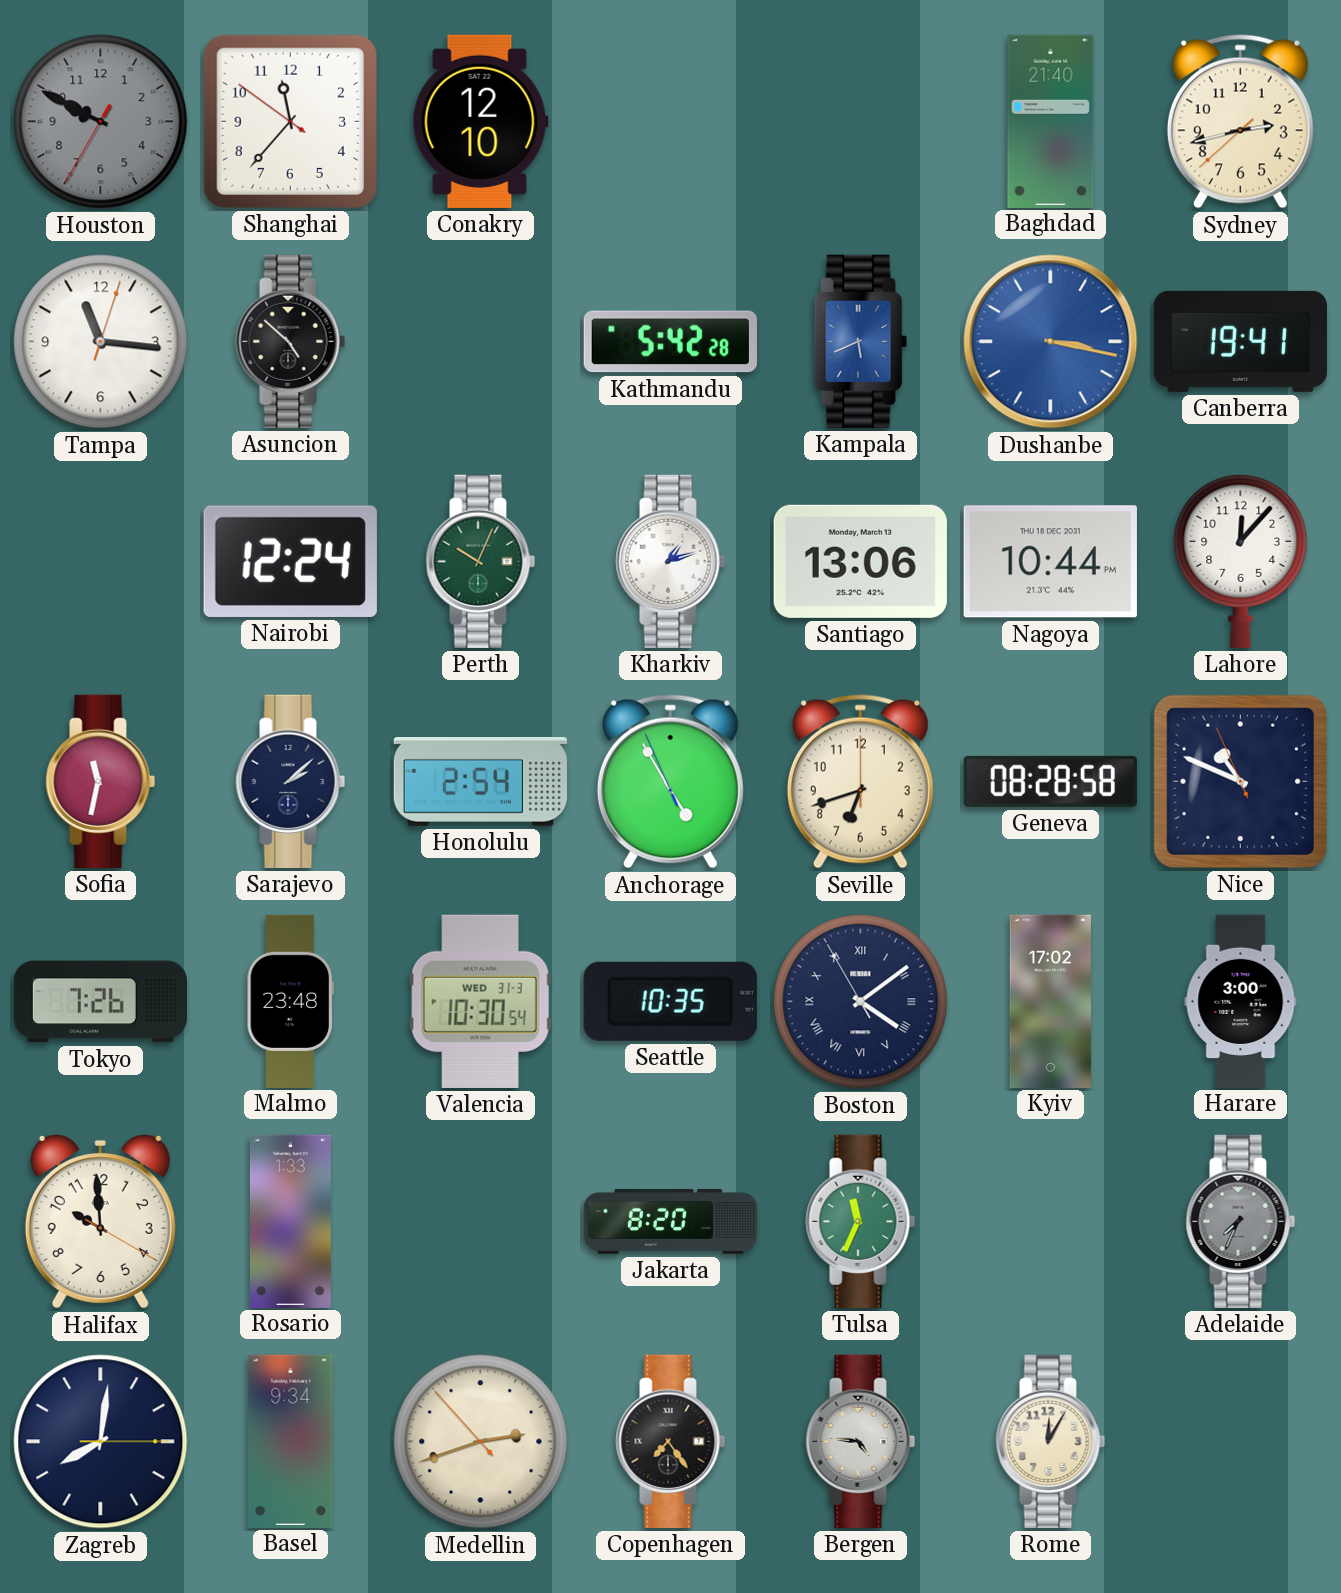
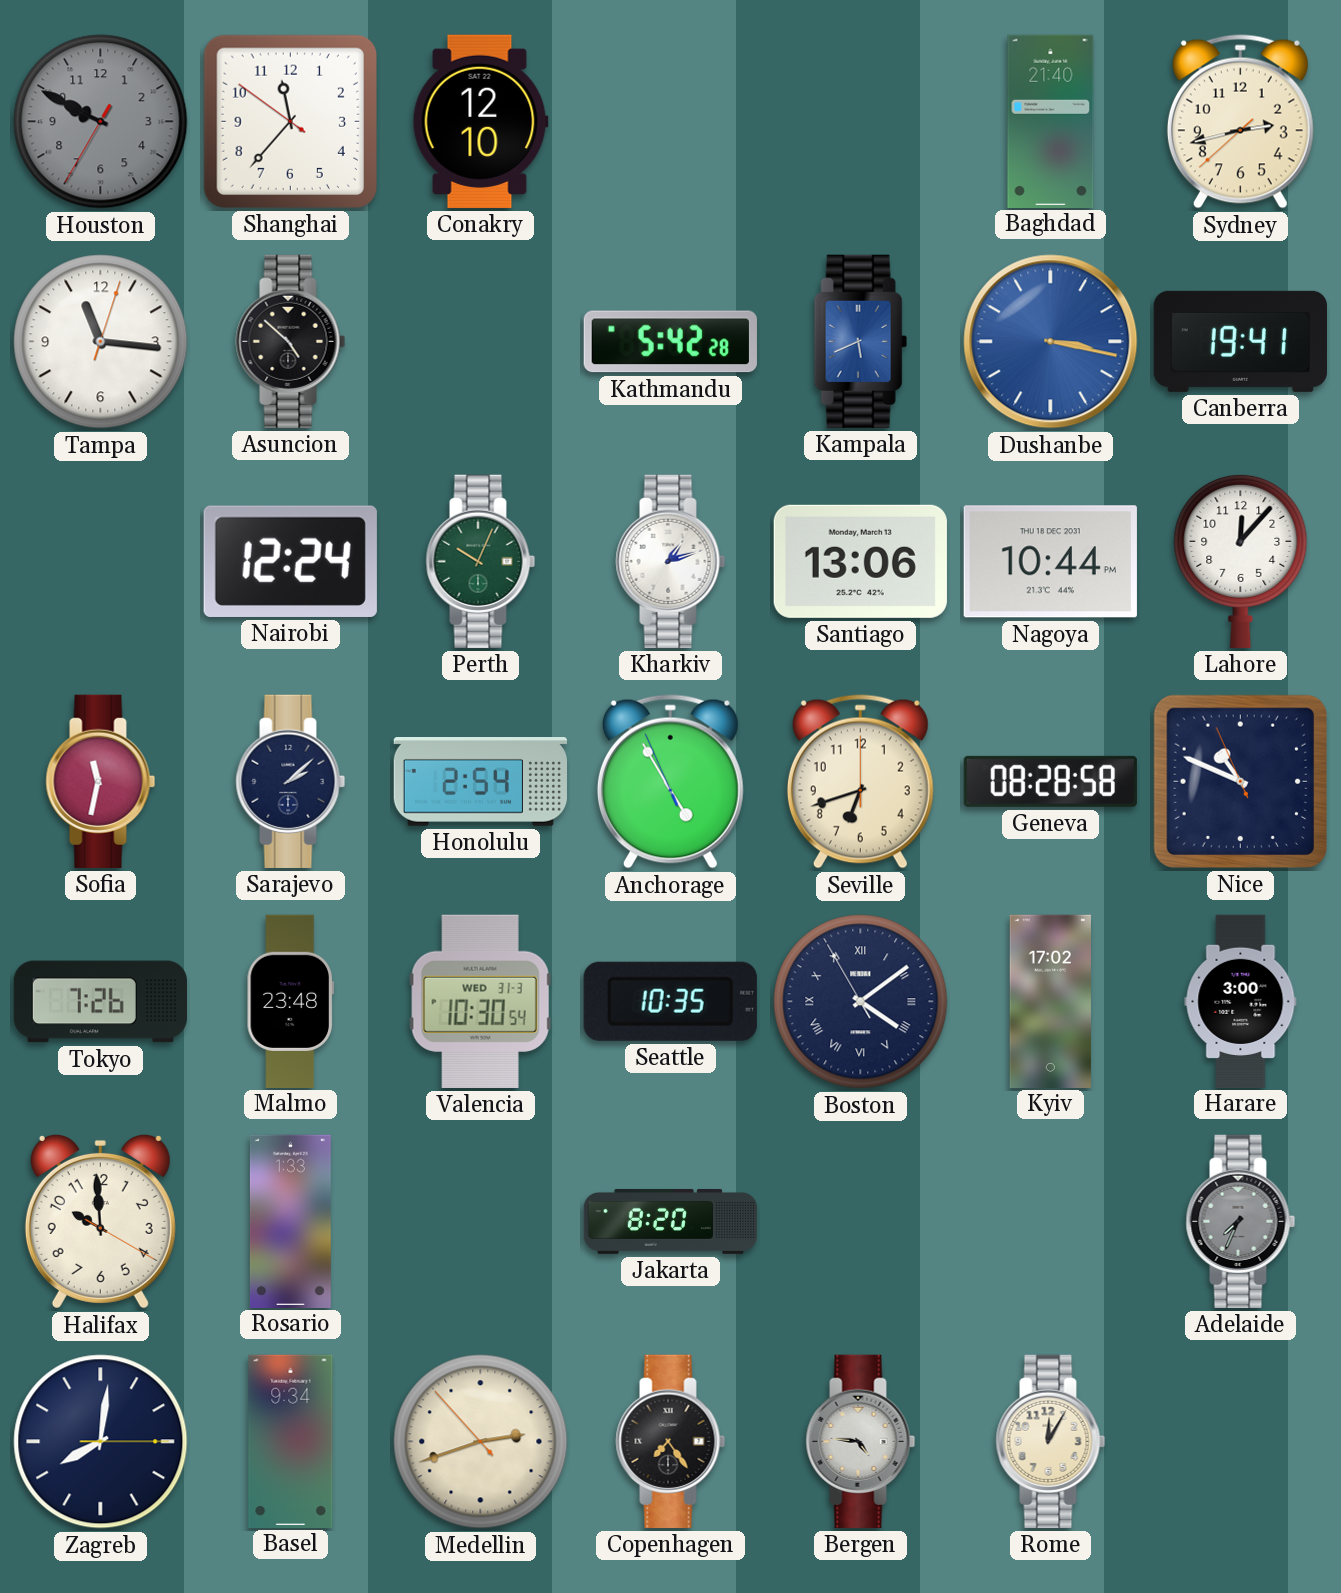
Tulsa: 11:34 -> none (861, 1221)
